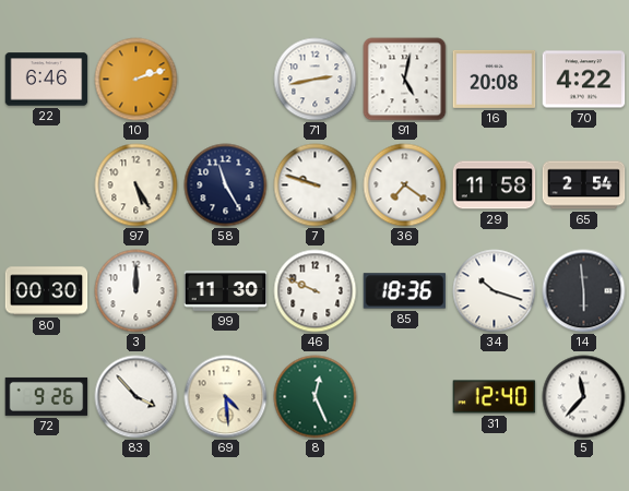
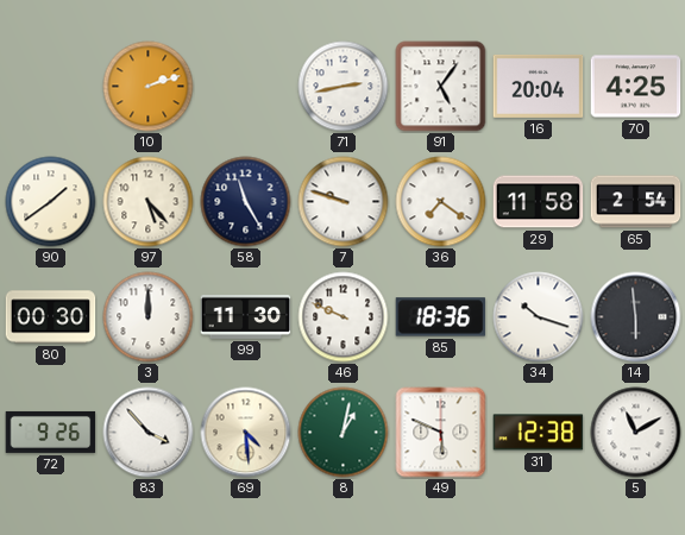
22: 6:46 -> none (47, 80)
91: 5:02 -> 5:06 (441, 87)
16: 20:08 -> 20:04 (539, 86)
70: 4:22 -> 4:25 (636, 87)
90: none -> 1:39 (51, 202)
97: 5:25 -> 5:23 (149, 202)
8: 12:26 -> 1:02 (344, 433)
49: none -> 5:49 (441, 433)
31: 12:40 -> 12:38 (539, 433)
5: 11:37 -> 11:10 (636, 433)
